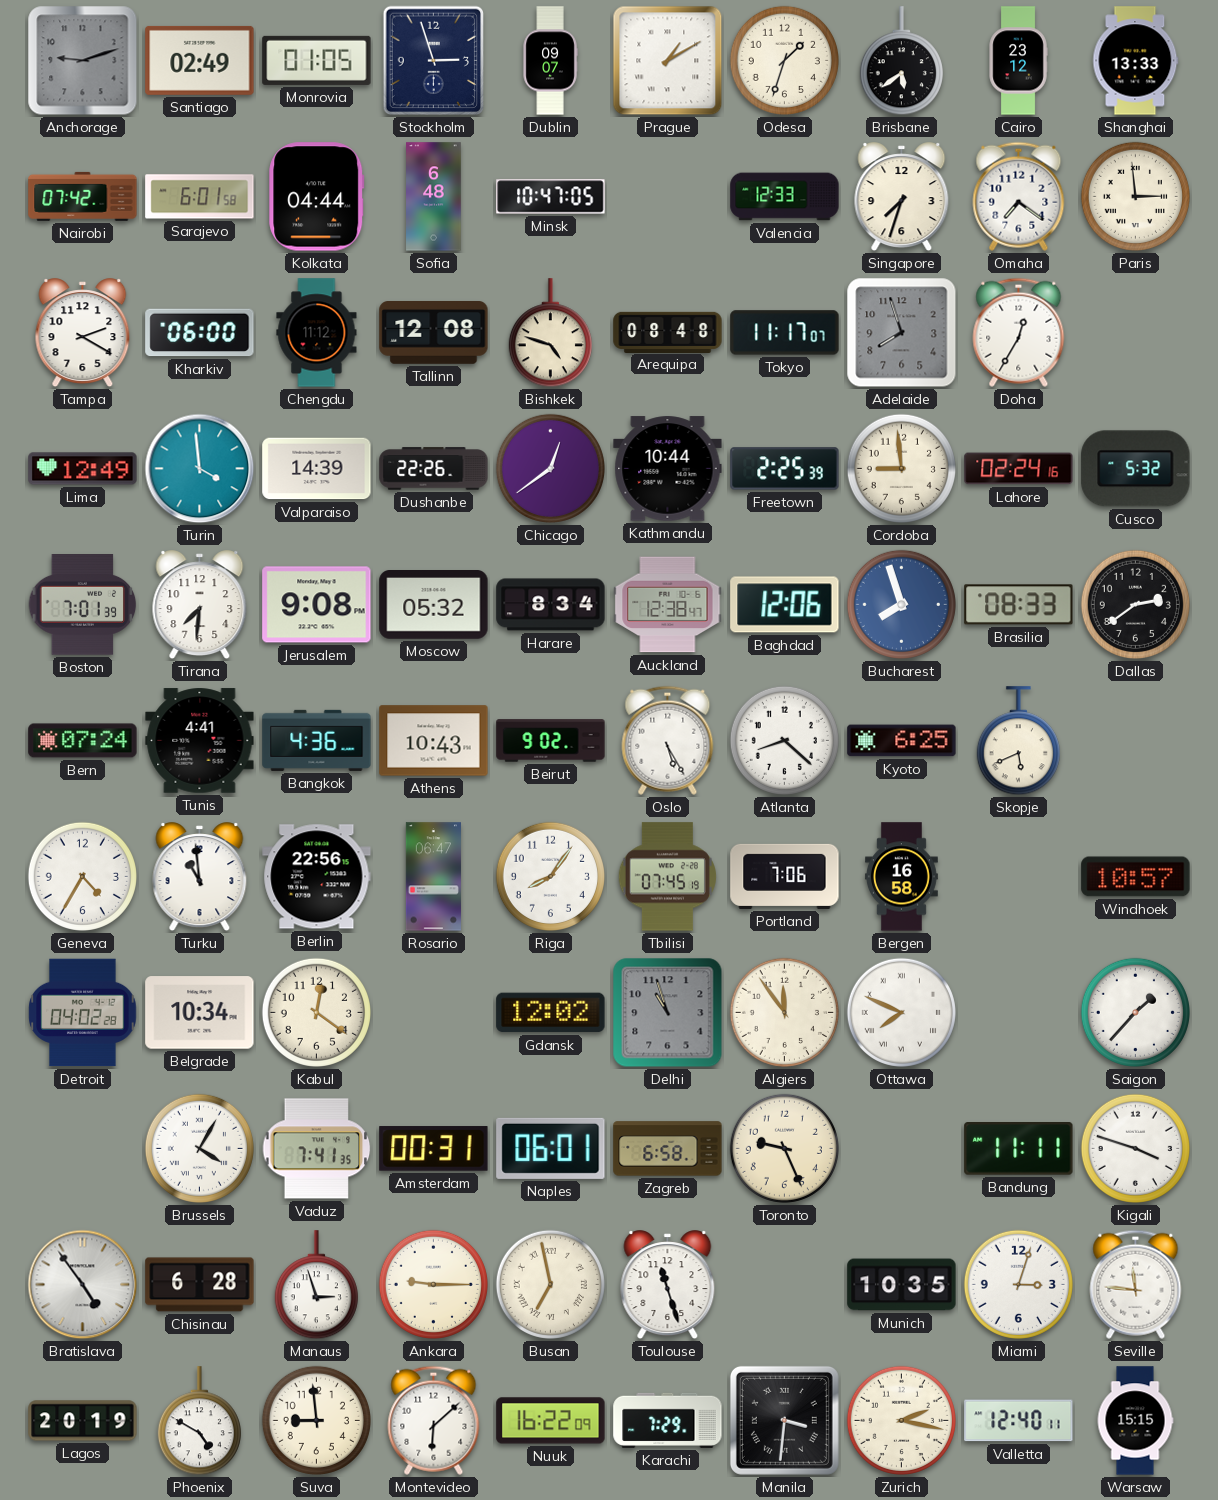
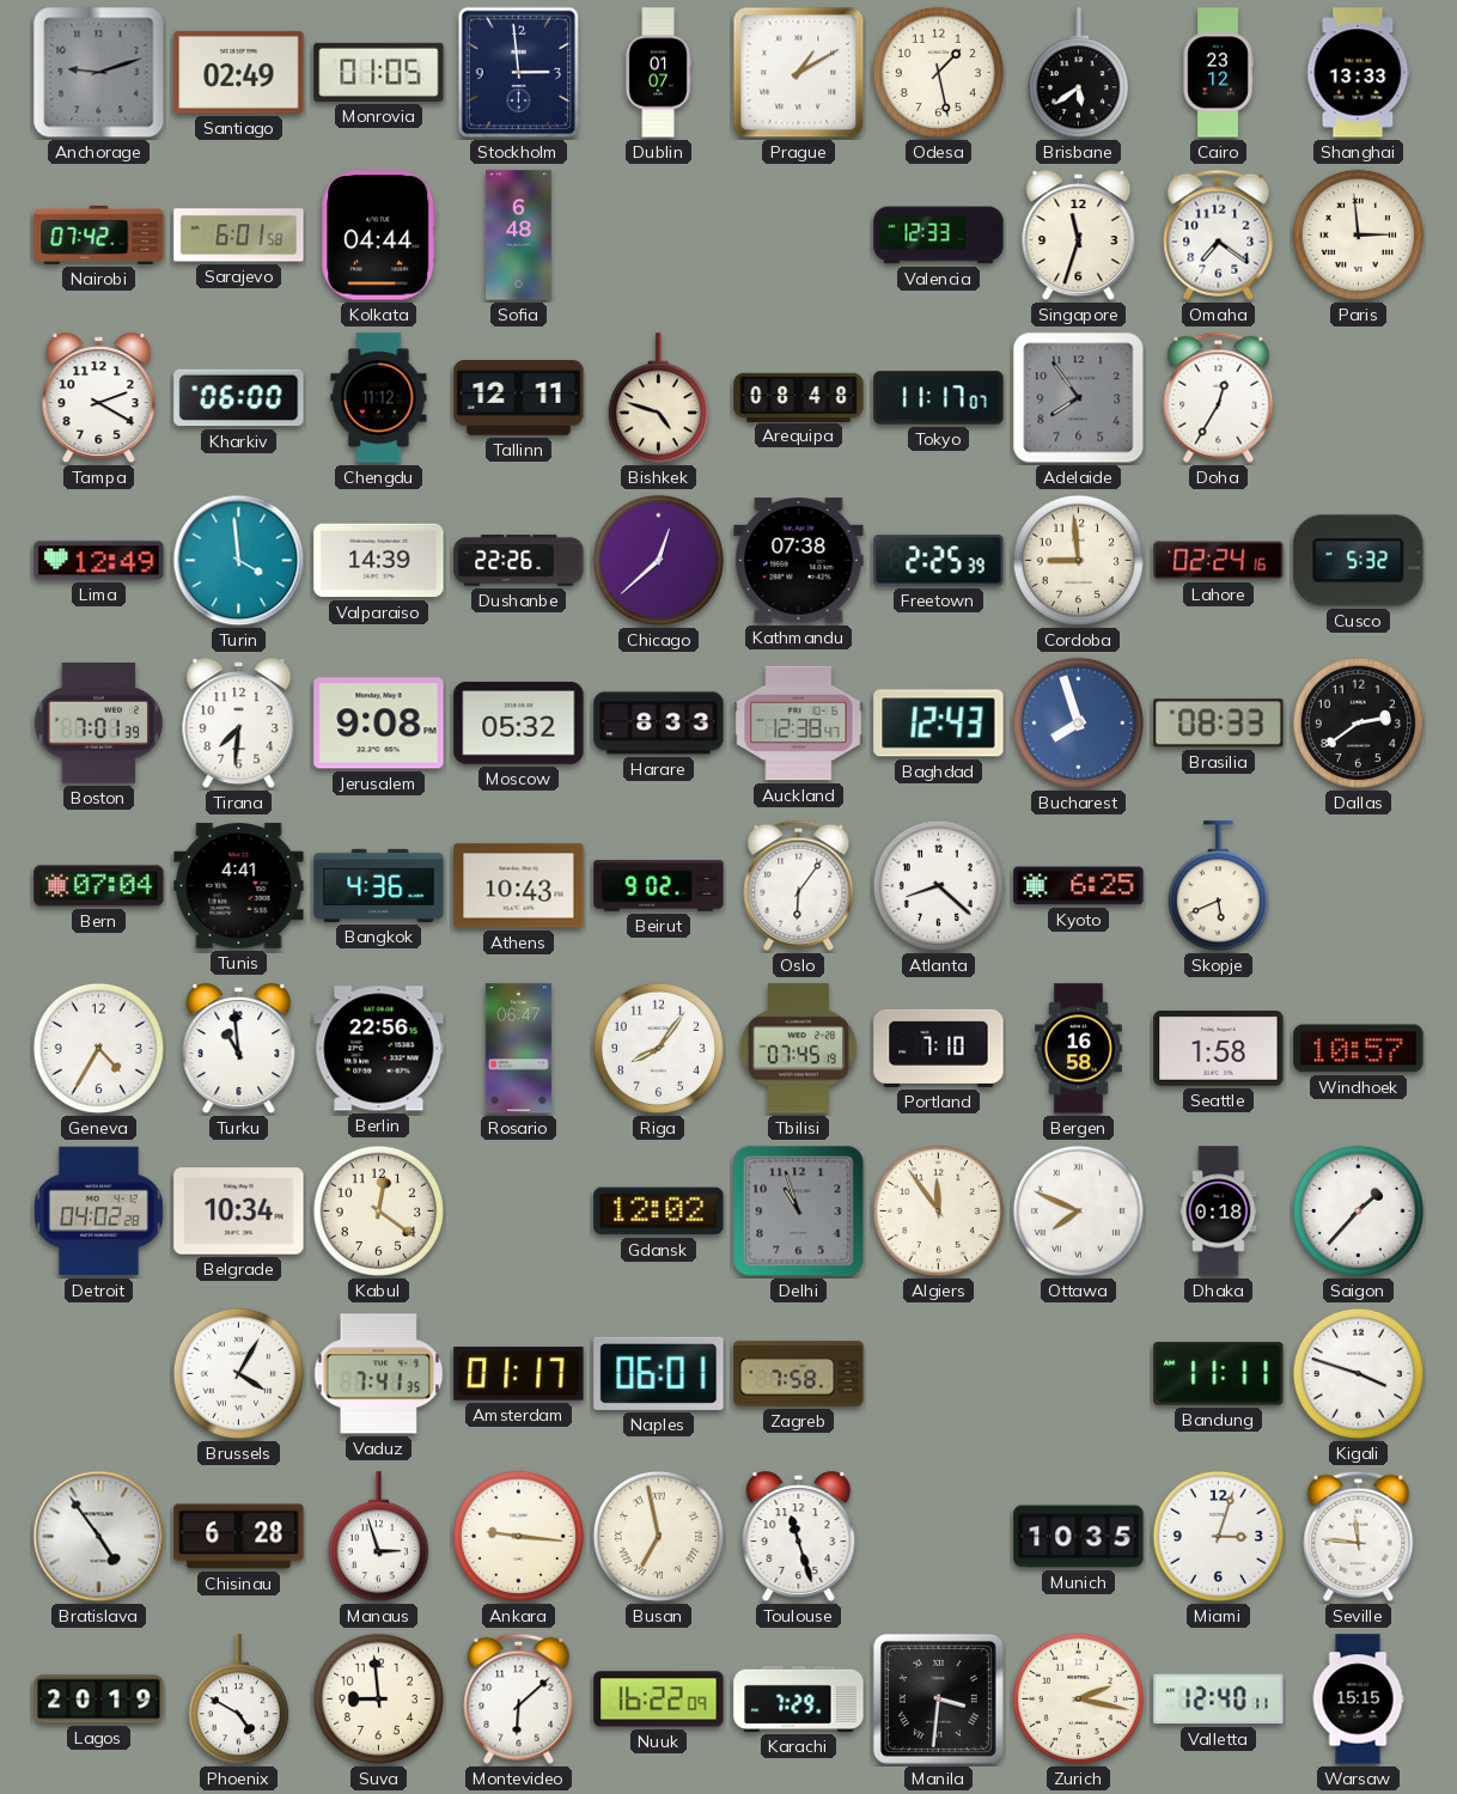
Stockholm: 2:57 -> 2:59 (519, 73)
Dublin: 09:07 -> 01:07 (658, 73)
Odesa: 1:33 -> 1:28 (938, 72)
Minsk: 10:47 -> none (551, 197)
Singapore: 7:33 -> 11:33 (1079, 236)
Tallinn: 12:08 -> 12:11 (519, 398)
Adelaide: 7:57 -> 7:54 (1079, 398)
Chicago: 12:39 -> 12:38 (658, 560)
Kathmandu: 10:44 -> 07:38 (799, 561)
Harare: 8:34 -> 8:33 (659, 724)
Baghdad: 12:06 -> 12:43 (939, 724)
Bern: 07:24 -> 07:04 (99, 886)
Oslo: 5:25 -> 6:06 (799, 885)
Portland: 7:06 -> 7:10 (939, 1048)
Seattle: none -> 1:58 (1219, 1049)
Dhaka: none -> 0:18 (1219, 1212)
Amsterdam: 00:31 -> 01:17 (519, 1374)
Zagreb: 6:58 -> 7:58 (799, 1374)
Toronto: 9:26 -> none (784, 1148)
Ankara: 9:15 -> 9:16 (518, 1536)
